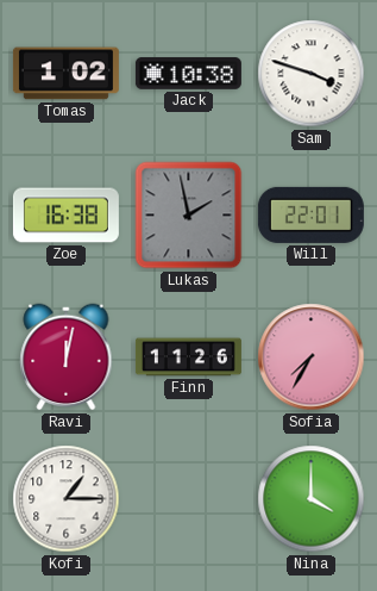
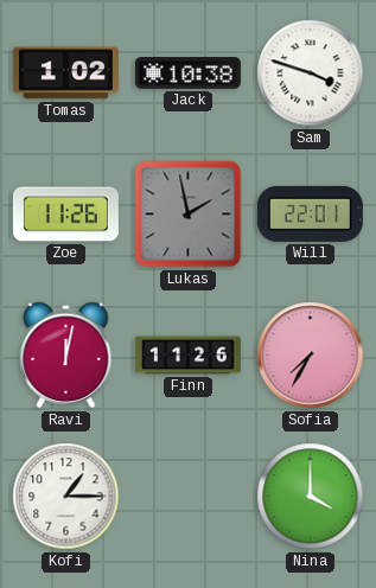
Zoe: 16:38 -> 11:26 (65, 215)
